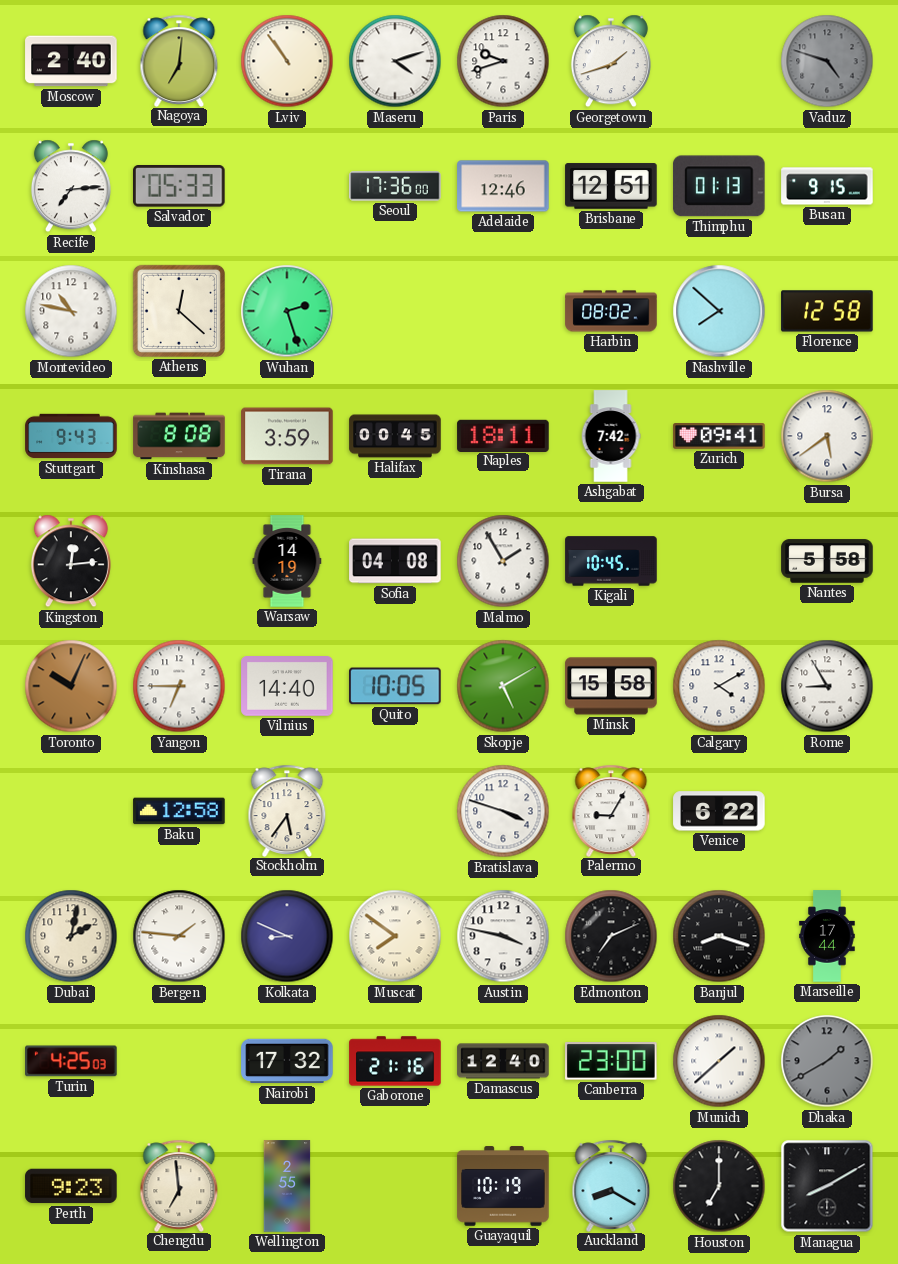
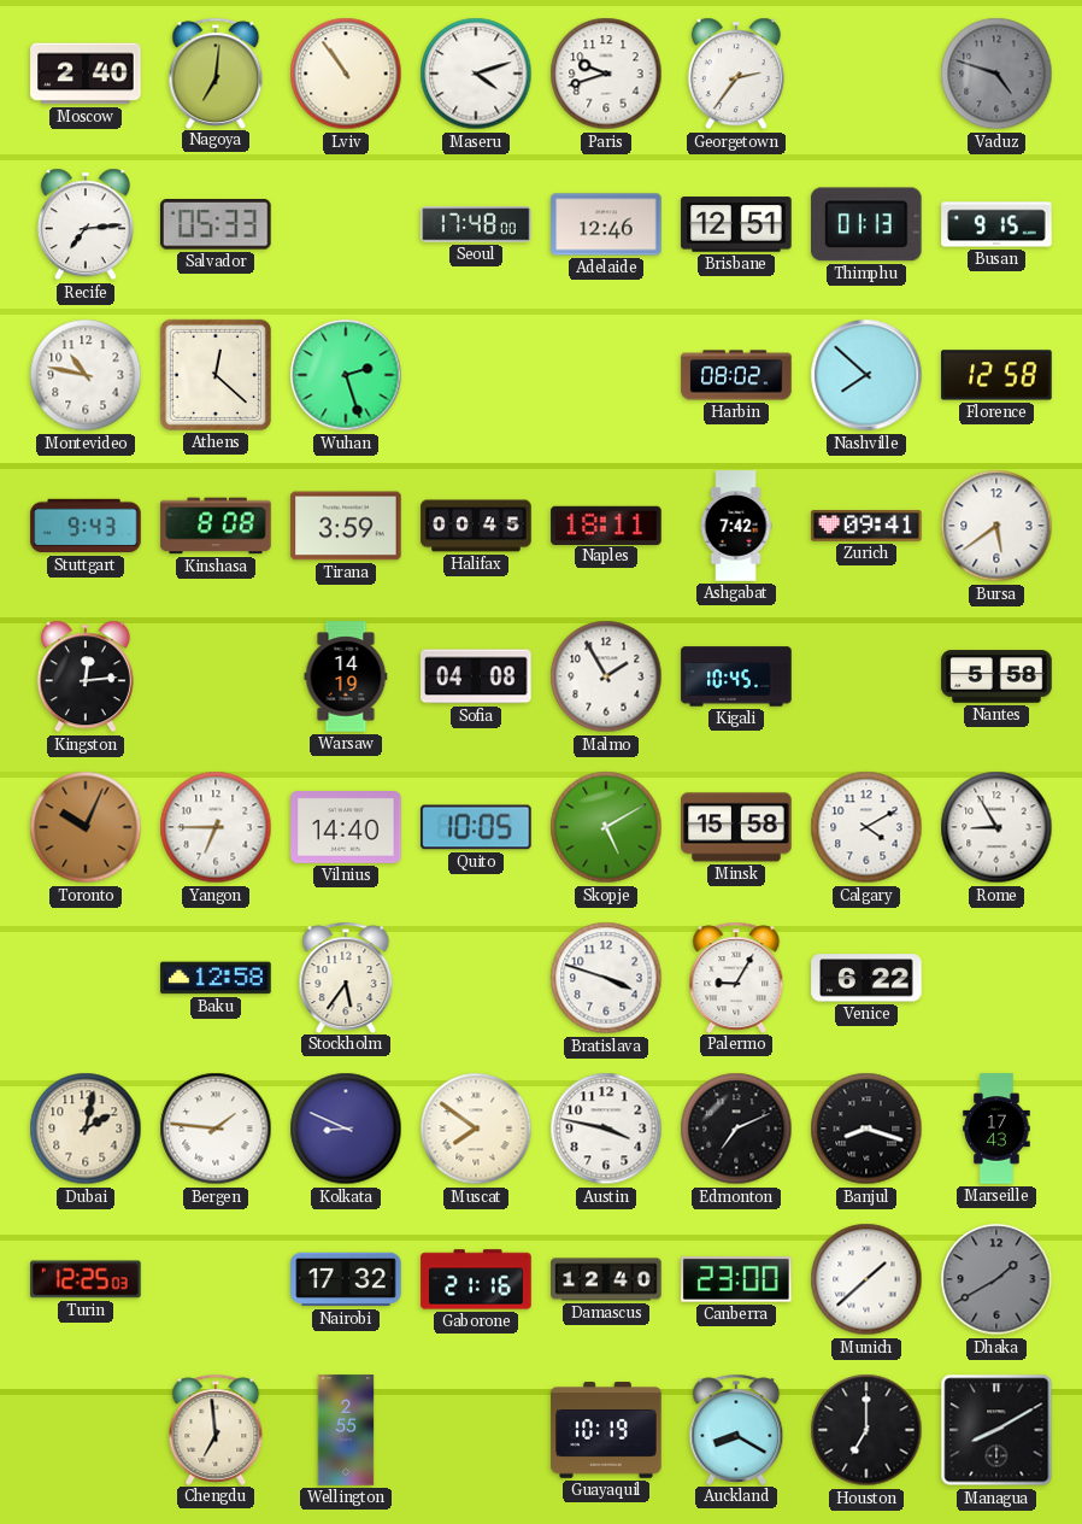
Georgetown: 1:42 -> 2:36 (736, 74)
Seoul: 17:36 -> 17:48 (476, 224)
Marseille: 17:44 -> 17:43 (996, 1129)
Turin: 4:25 -> 12:25 (86, 1279)
Perth: 9:23 -> none (71, 1186)
